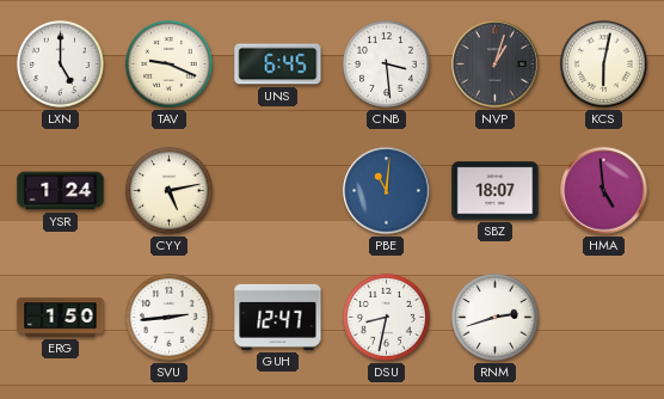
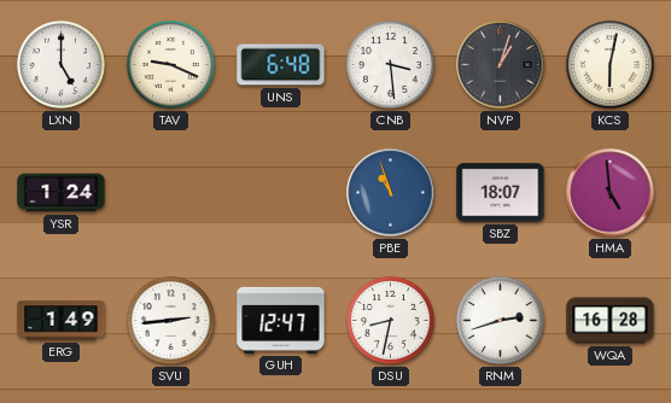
UNS: 6:45 -> 6:48 (281, 65)
CYY: 5:13 -> none (168, 190)
PBE: 11:01 -> 10:57 (391, 193)
ERG: 1:50 -> 1:49 (62, 321)
WQA: none -> 16:28 (611, 321)
